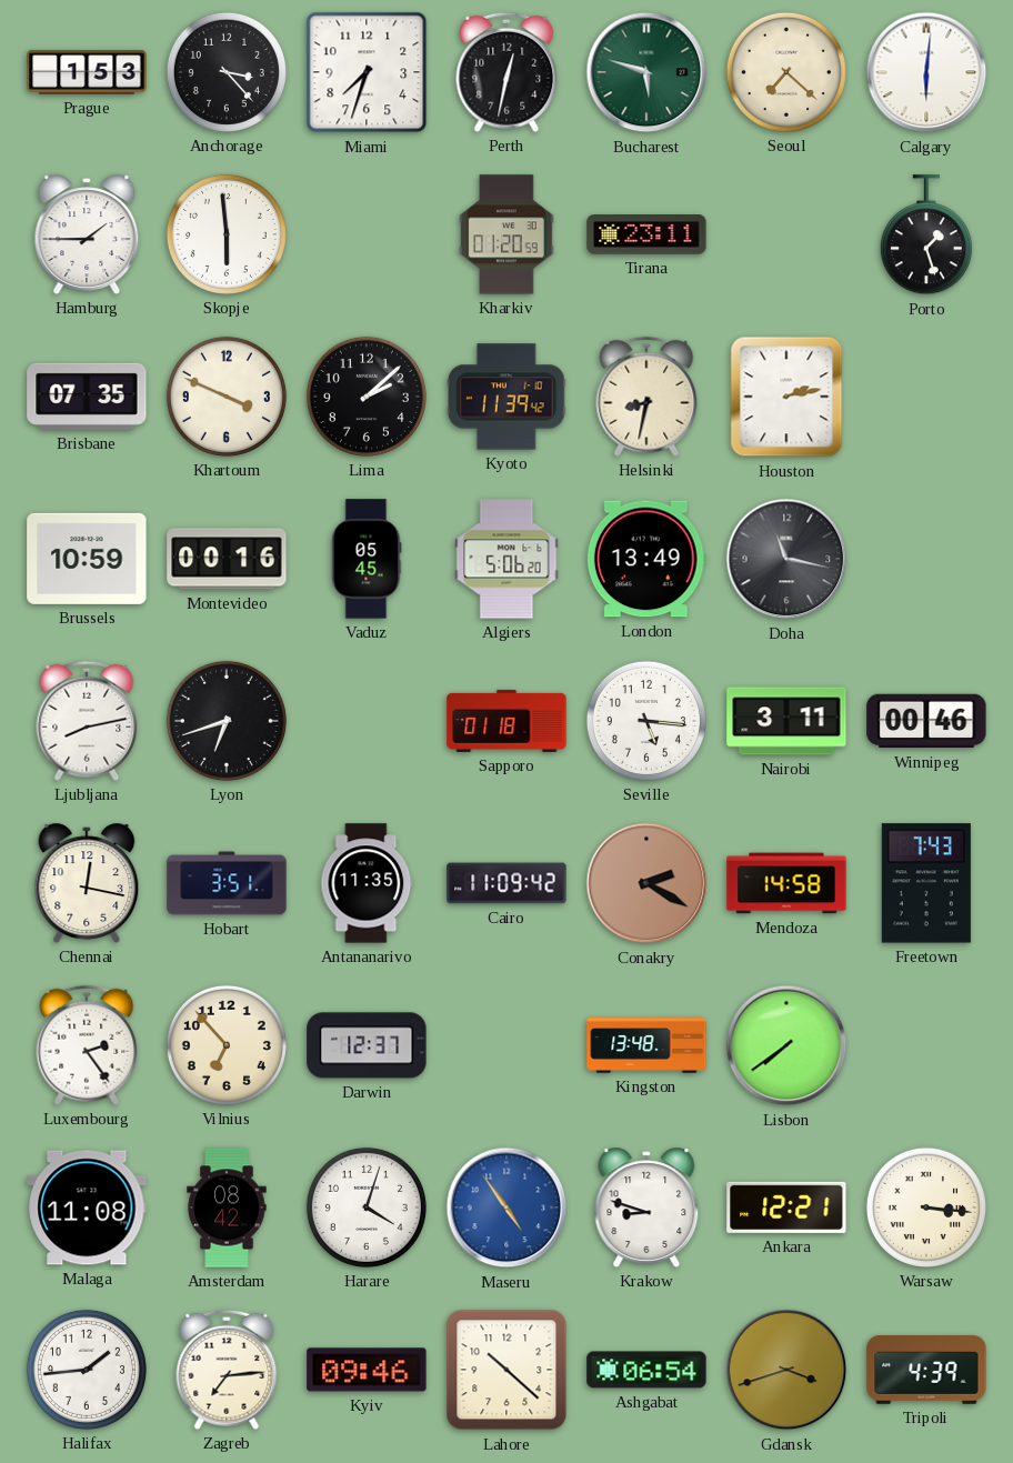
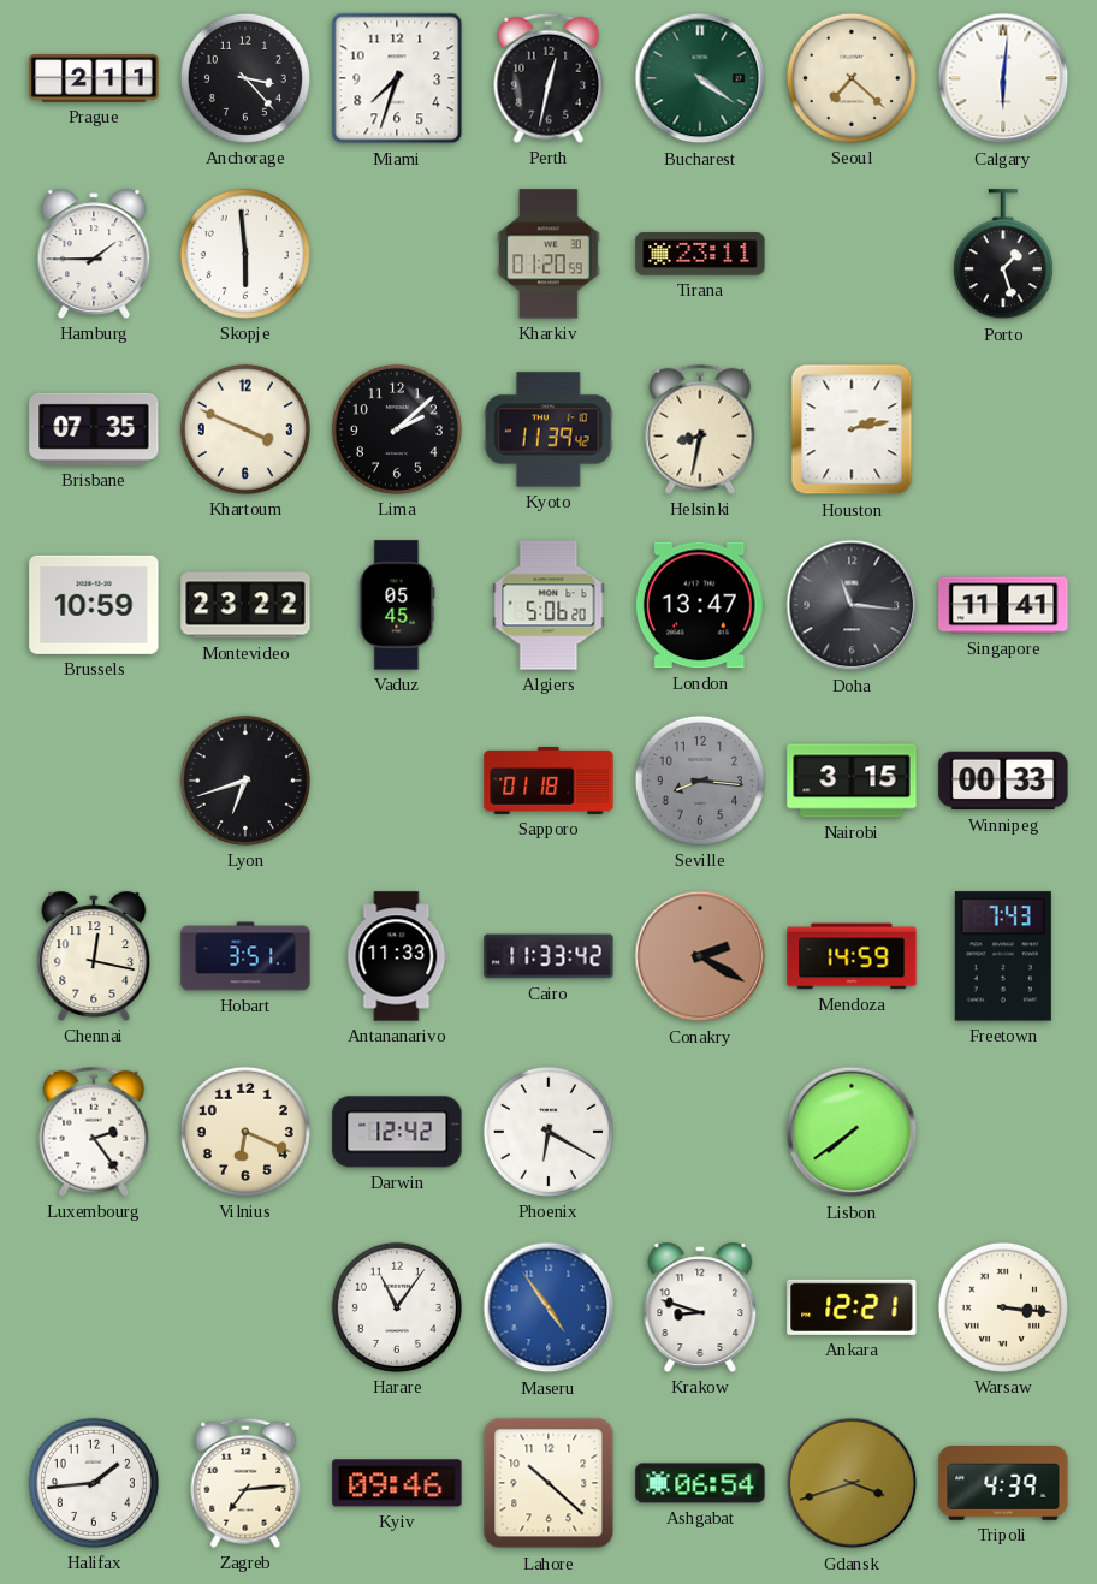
Prague: 1:53 -> 2:11 (94, 78)
Bucharest: 5:48 -> 4:21 (700, 78)
Montevideo: 00:16 -> 23:22 (245, 605)
London: 13:49 -> 13:47 (700, 605)
Doha: 11:17 -> 11:16 (852, 605)
Singapore: none -> 11:41 (1003, 605)
Ljubljana: 8:13 -> none (87, 721)
Seville: 5:16 -> 8:16 (700, 781)
Seville dial: white -> grey (700, 781)
Nairobi: 3:11 -> 3:15 (852, 781)
Winnipeg: 00:46 -> 00:33 (1003, 781)
Antananarivo: 11:35 -> 11:33 (397, 956)
Cairo: 11:09 -> 11:33 (548, 956)
Mendoza: 14:58 -> 14:59 (852, 956)
Vilnius: 6:53 -> 6:19 (245, 1132)
Darwin: 12:37 -> 12:42 (397, 1132)
Phoenix: none -> 6:20 (548, 1132)
Kingston: 13:48 -> none (646, 1045)
Malaga: 11:08 -> none (87, 1208)
Amsterdam: 08:42 -> none (227, 1208)
Harare: 4:03 -> 11:06 (397, 1307)
